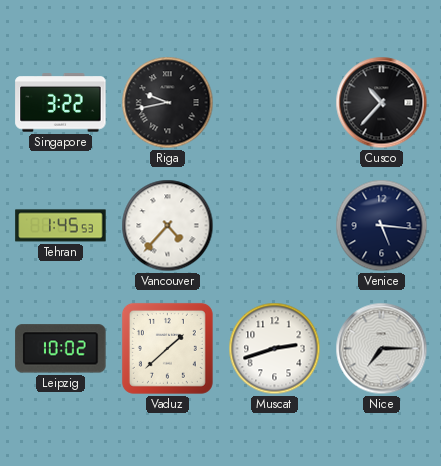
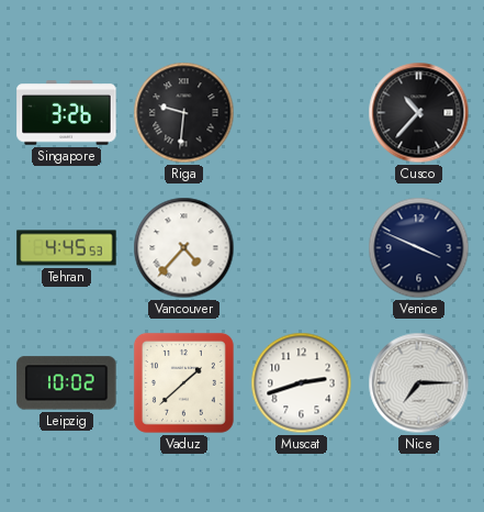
Singapore: 3:22 -> 3:26 (67, 113)
Riga: 9:43 -> 9:31 (184, 113)
Tehran: 1:45 -> 4:45 (67, 248)
Venice: 5:16 -> 3:49 (419, 248)
